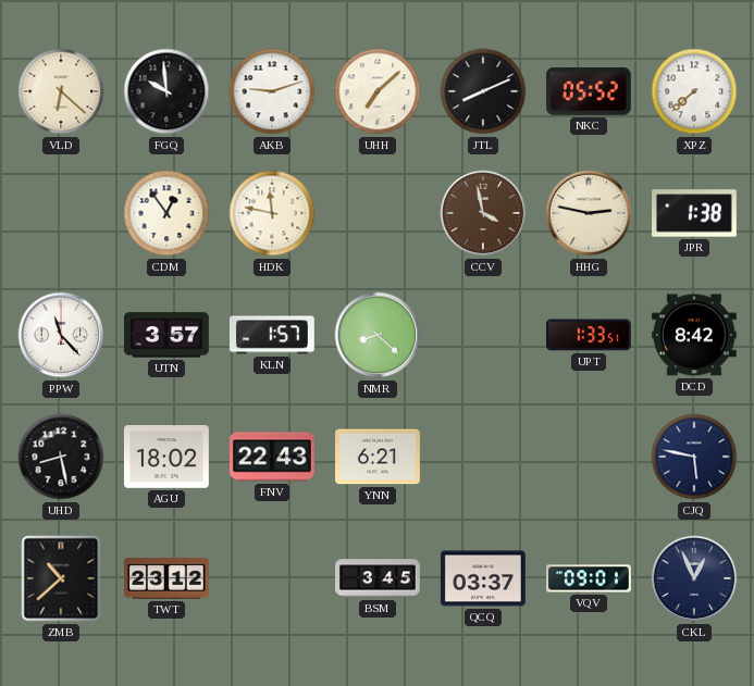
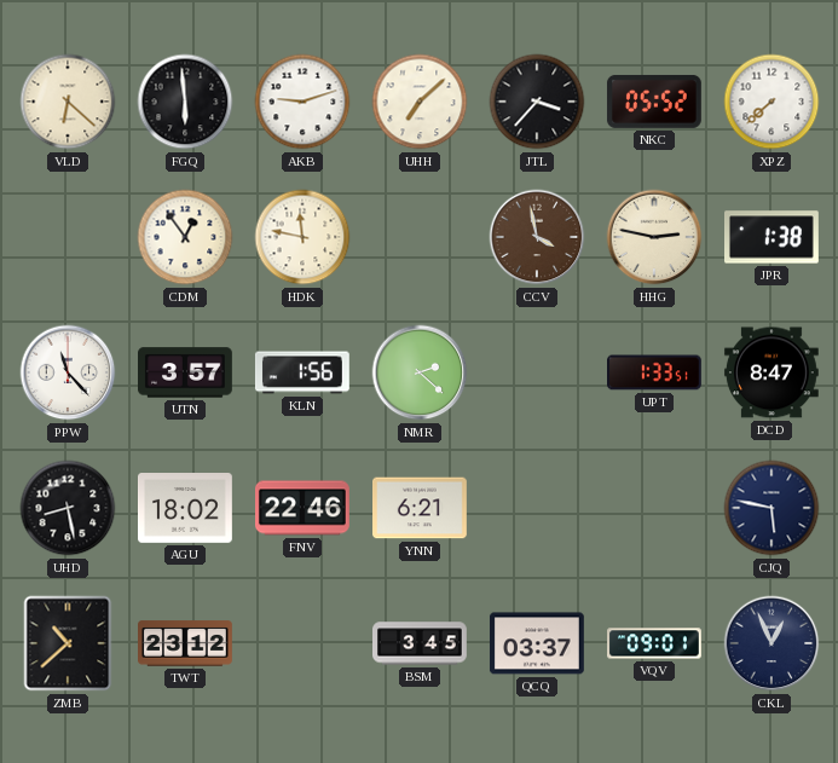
FGQ: 9:59 -> 5:59 (185, 102)
JTL: 8:11 -> 3:37 (537, 102)
KLN: 1:57 -> 1:56 (302, 372)
NMR: 8:22 -> 2:22 (420, 372)
DCD: 8:42 -> 8:47 (771, 372)
FNV: 22:43 -> 22:46 (304, 508)
